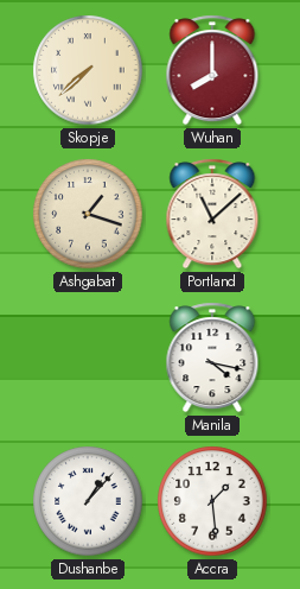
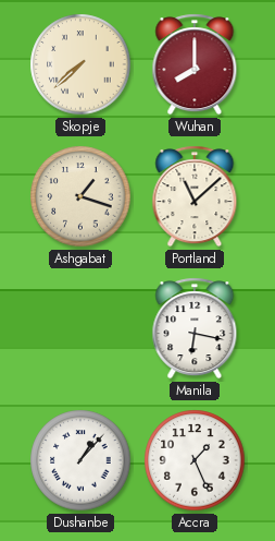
Manila: 4:17 -> 6:17 (195, 328)
Accra: 1:29 -> 1:26 (195, 460)
